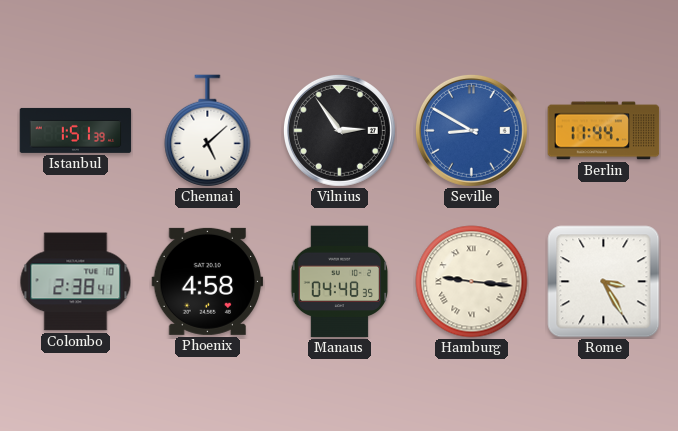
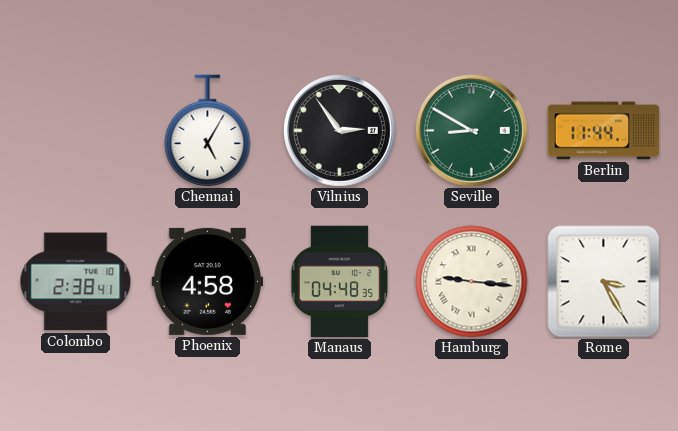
Istanbul: 1:51 -> none (76, 130)
Chennai: 5:08 -> 5:05 (208, 130)
Seville dial: blue -> green (471, 130)
